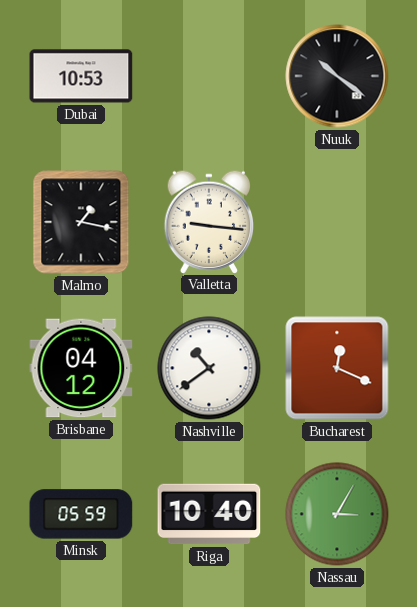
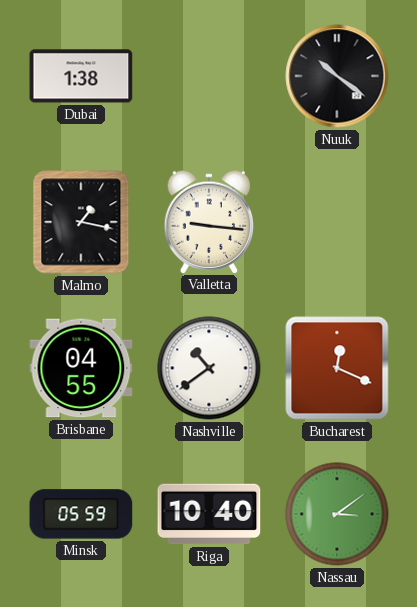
Dubai: 10:53 -> 1:38 (81, 76)
Brisbane: 04:12 -> 04:55 (81, 368)
Nassau: 3:05 -> 3:09 (337, 514)
